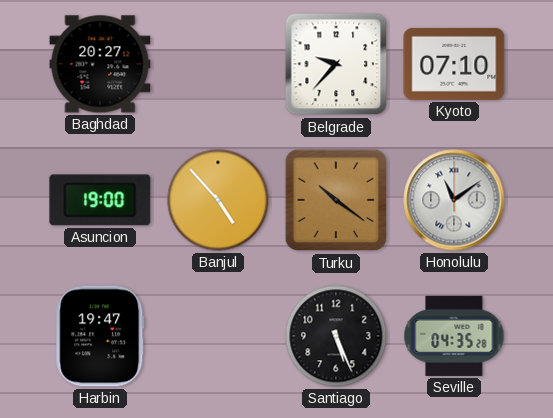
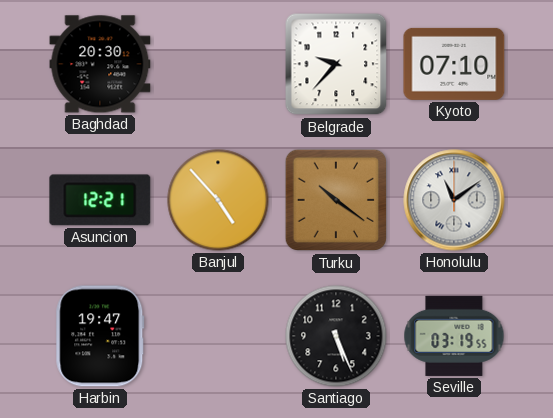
Baghdad: 20:27 -> 20:30 (100, 64)
Asuncion: 19:00 -> 12:21 (100, 200)
Seville: 04:35 -> 03:19 (454, 336)
